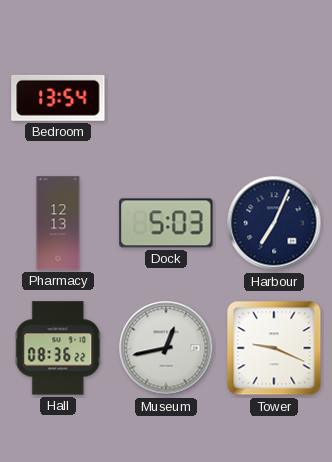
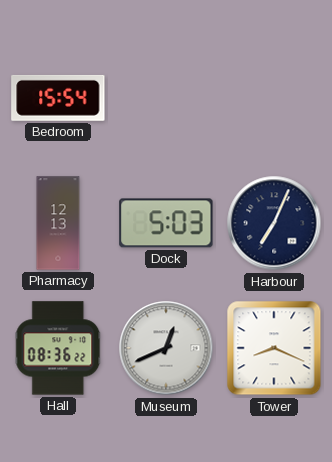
Bedroom: 13:54 -> 15:54 (58, 98)
Museum: 12:43 -> 12:41 (166, 348)
Tower: 9:19 -> 8:19 (274, 348)
